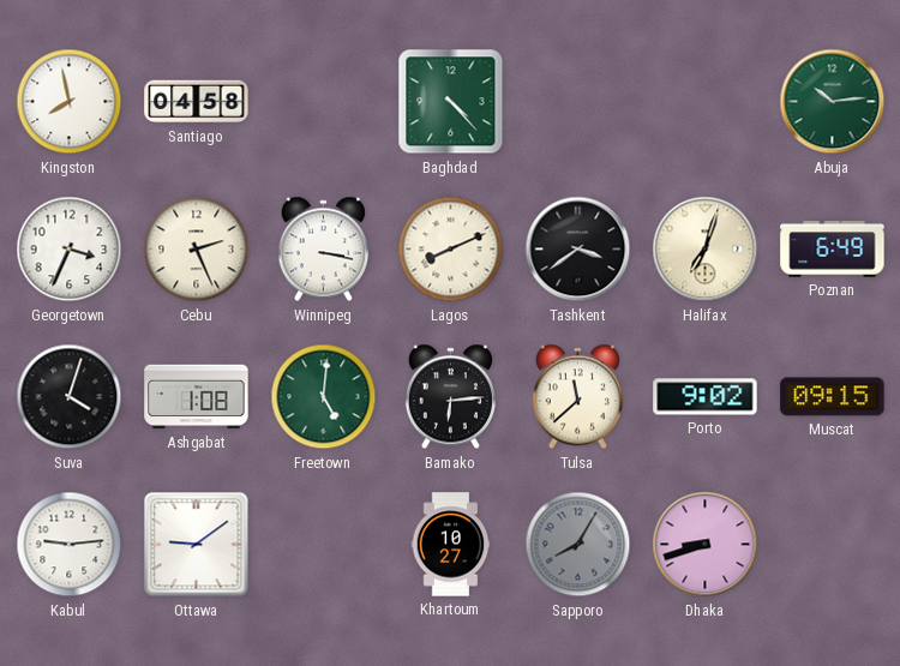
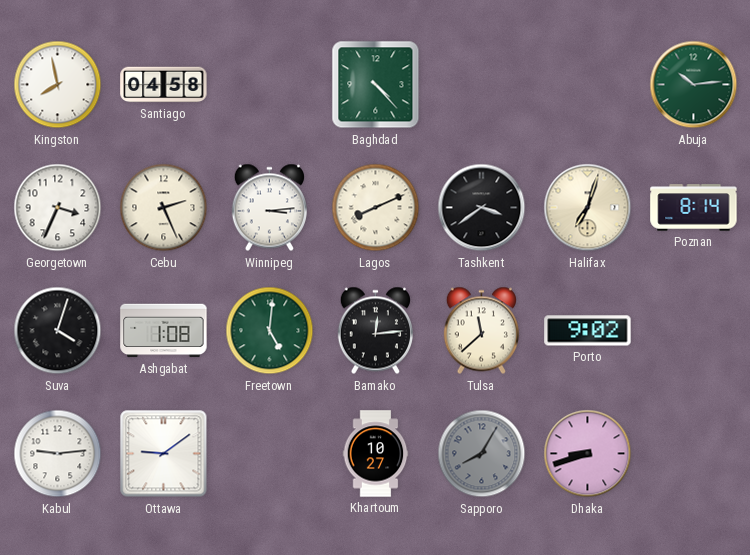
Winnipeg: 3:17 -> 3:14 (269, 208)
Poznan: 6:49 -> 8:14 (694, 208)
Bamako: 6:14 -> 12:14 (375, 331)
Muscat: 09:15 -> none (833, 397)
